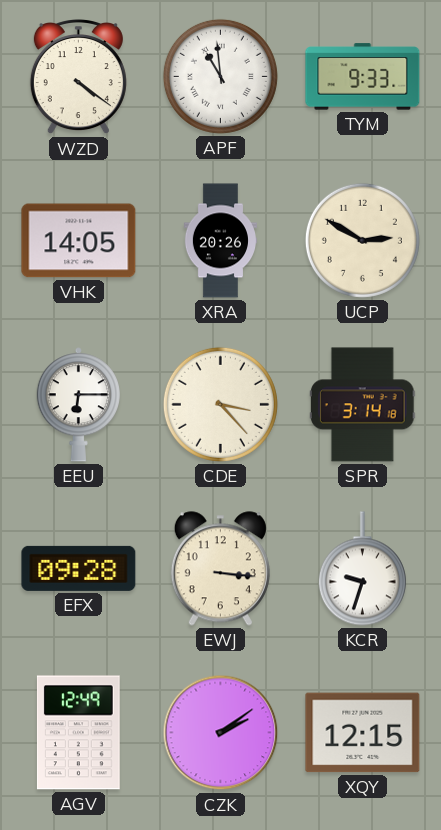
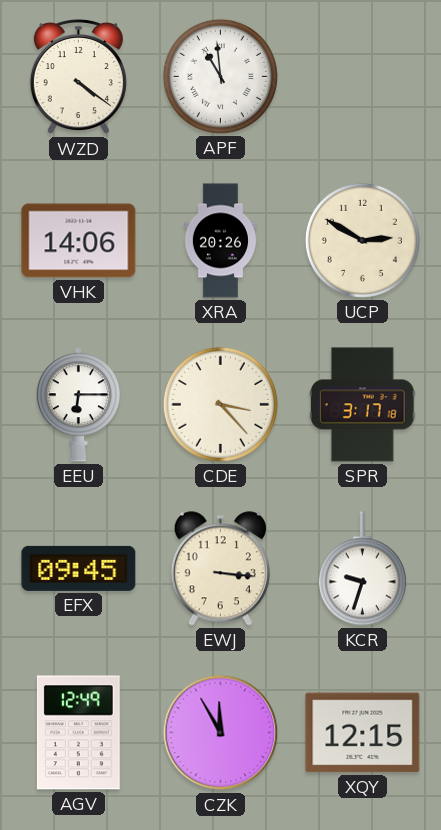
TYM: 9:33 -> none (363, 77)
VHK: 14:05 -> 14:06 (79, 241)
SPR: 3:14 -> 3:17 (362, 405)
EFX: 09:28 -> 09:45 (79, 568)
CZK: 2:09 -> 11:55 (221, 733)
